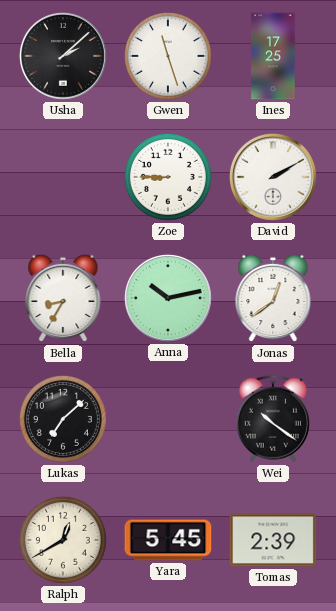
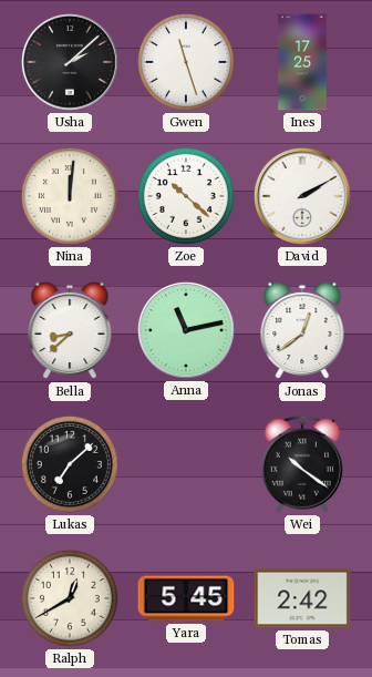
Nina: none -> 12:01 (70, 196)
Zoe: 8:45 -> 10:22 (186, 196)
Bella: 8:35 -> 8:38 (70, 330)
Anna: 10:13 -> 11:13 (186, 330)
Tomas: 2:39 -> 2:42 (302, 598)
